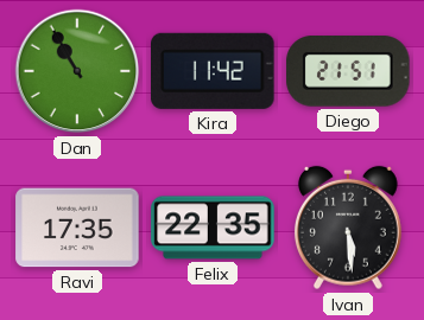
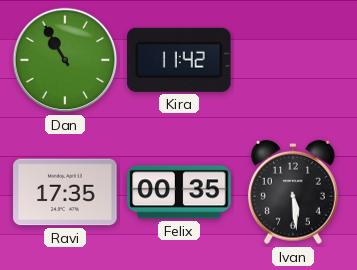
Diego: 21:51 -> none (348, 72)
Felix: 22:35 -> 00:35 (179, 192)
